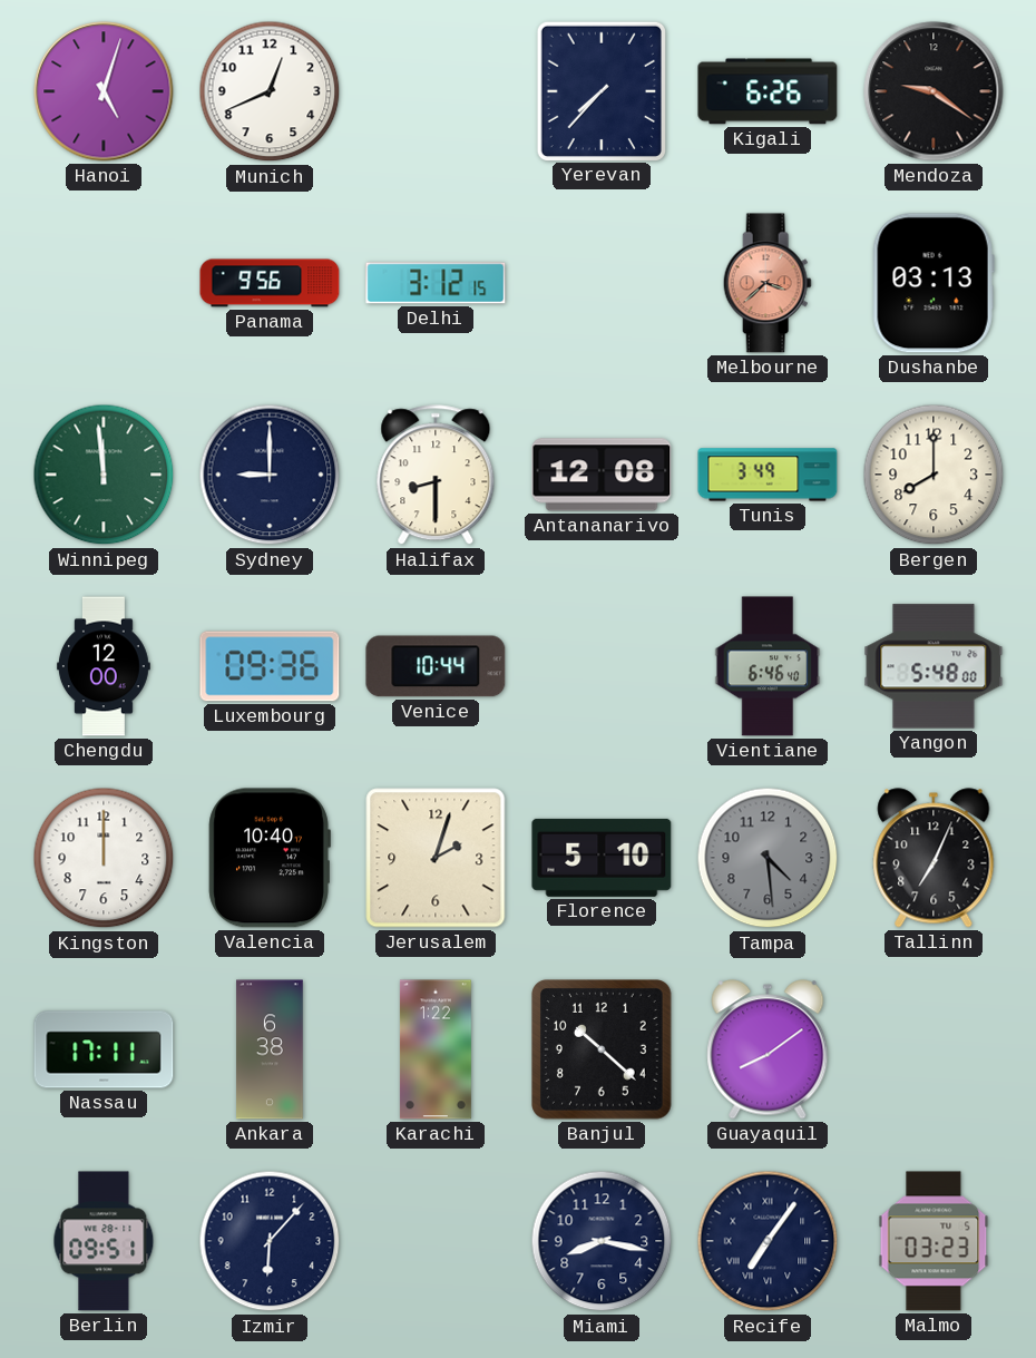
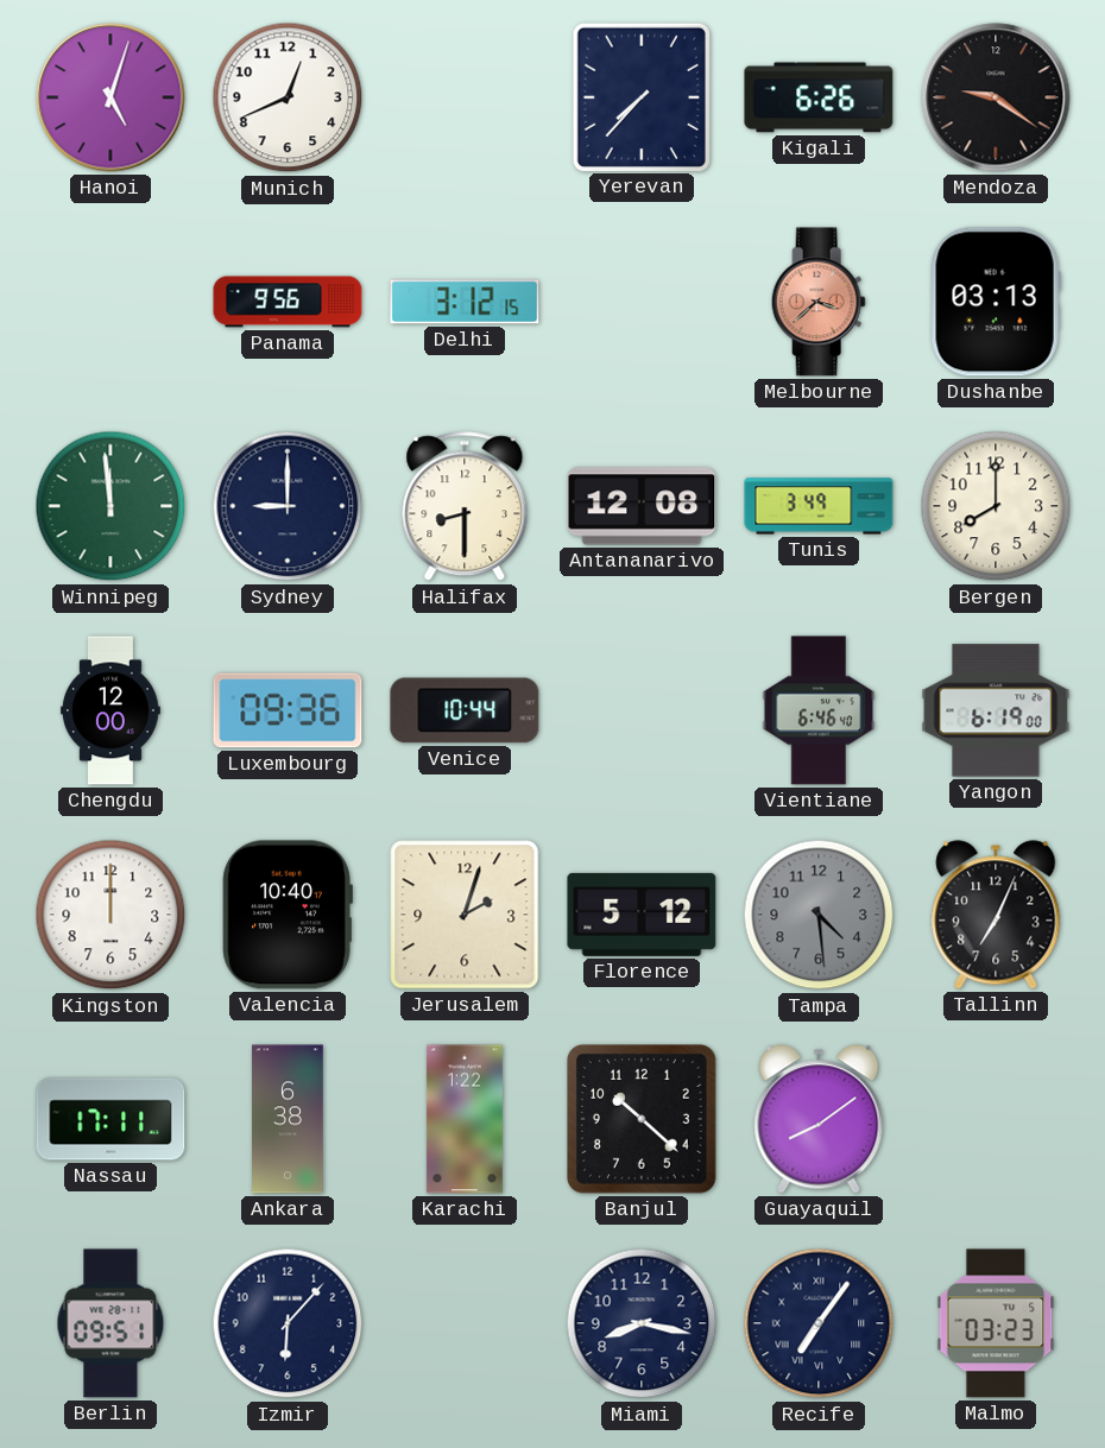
Yangon: 5:48 -> 6:19 (996, 710)
Florence: 5:10 -> 5:12 (642, 915)
